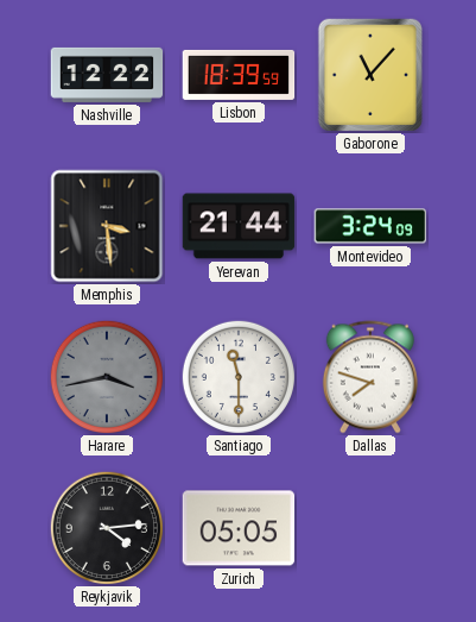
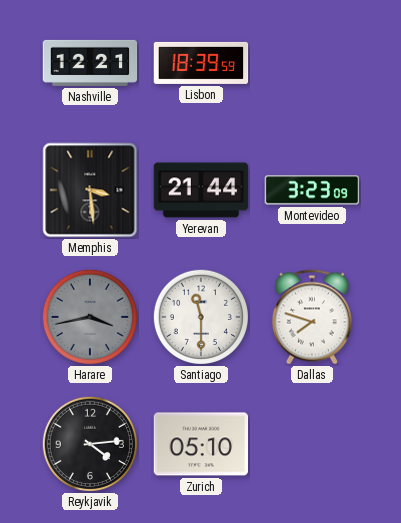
Nashville: 12:22 -> 12:21 (90, 63)
Gaborone: 11:07 -> none (369, 75)
Montevideo: 3:24 -> 3:23 (312, 190)
Zurich: 05:05 -> 05:10 (201, 444)
